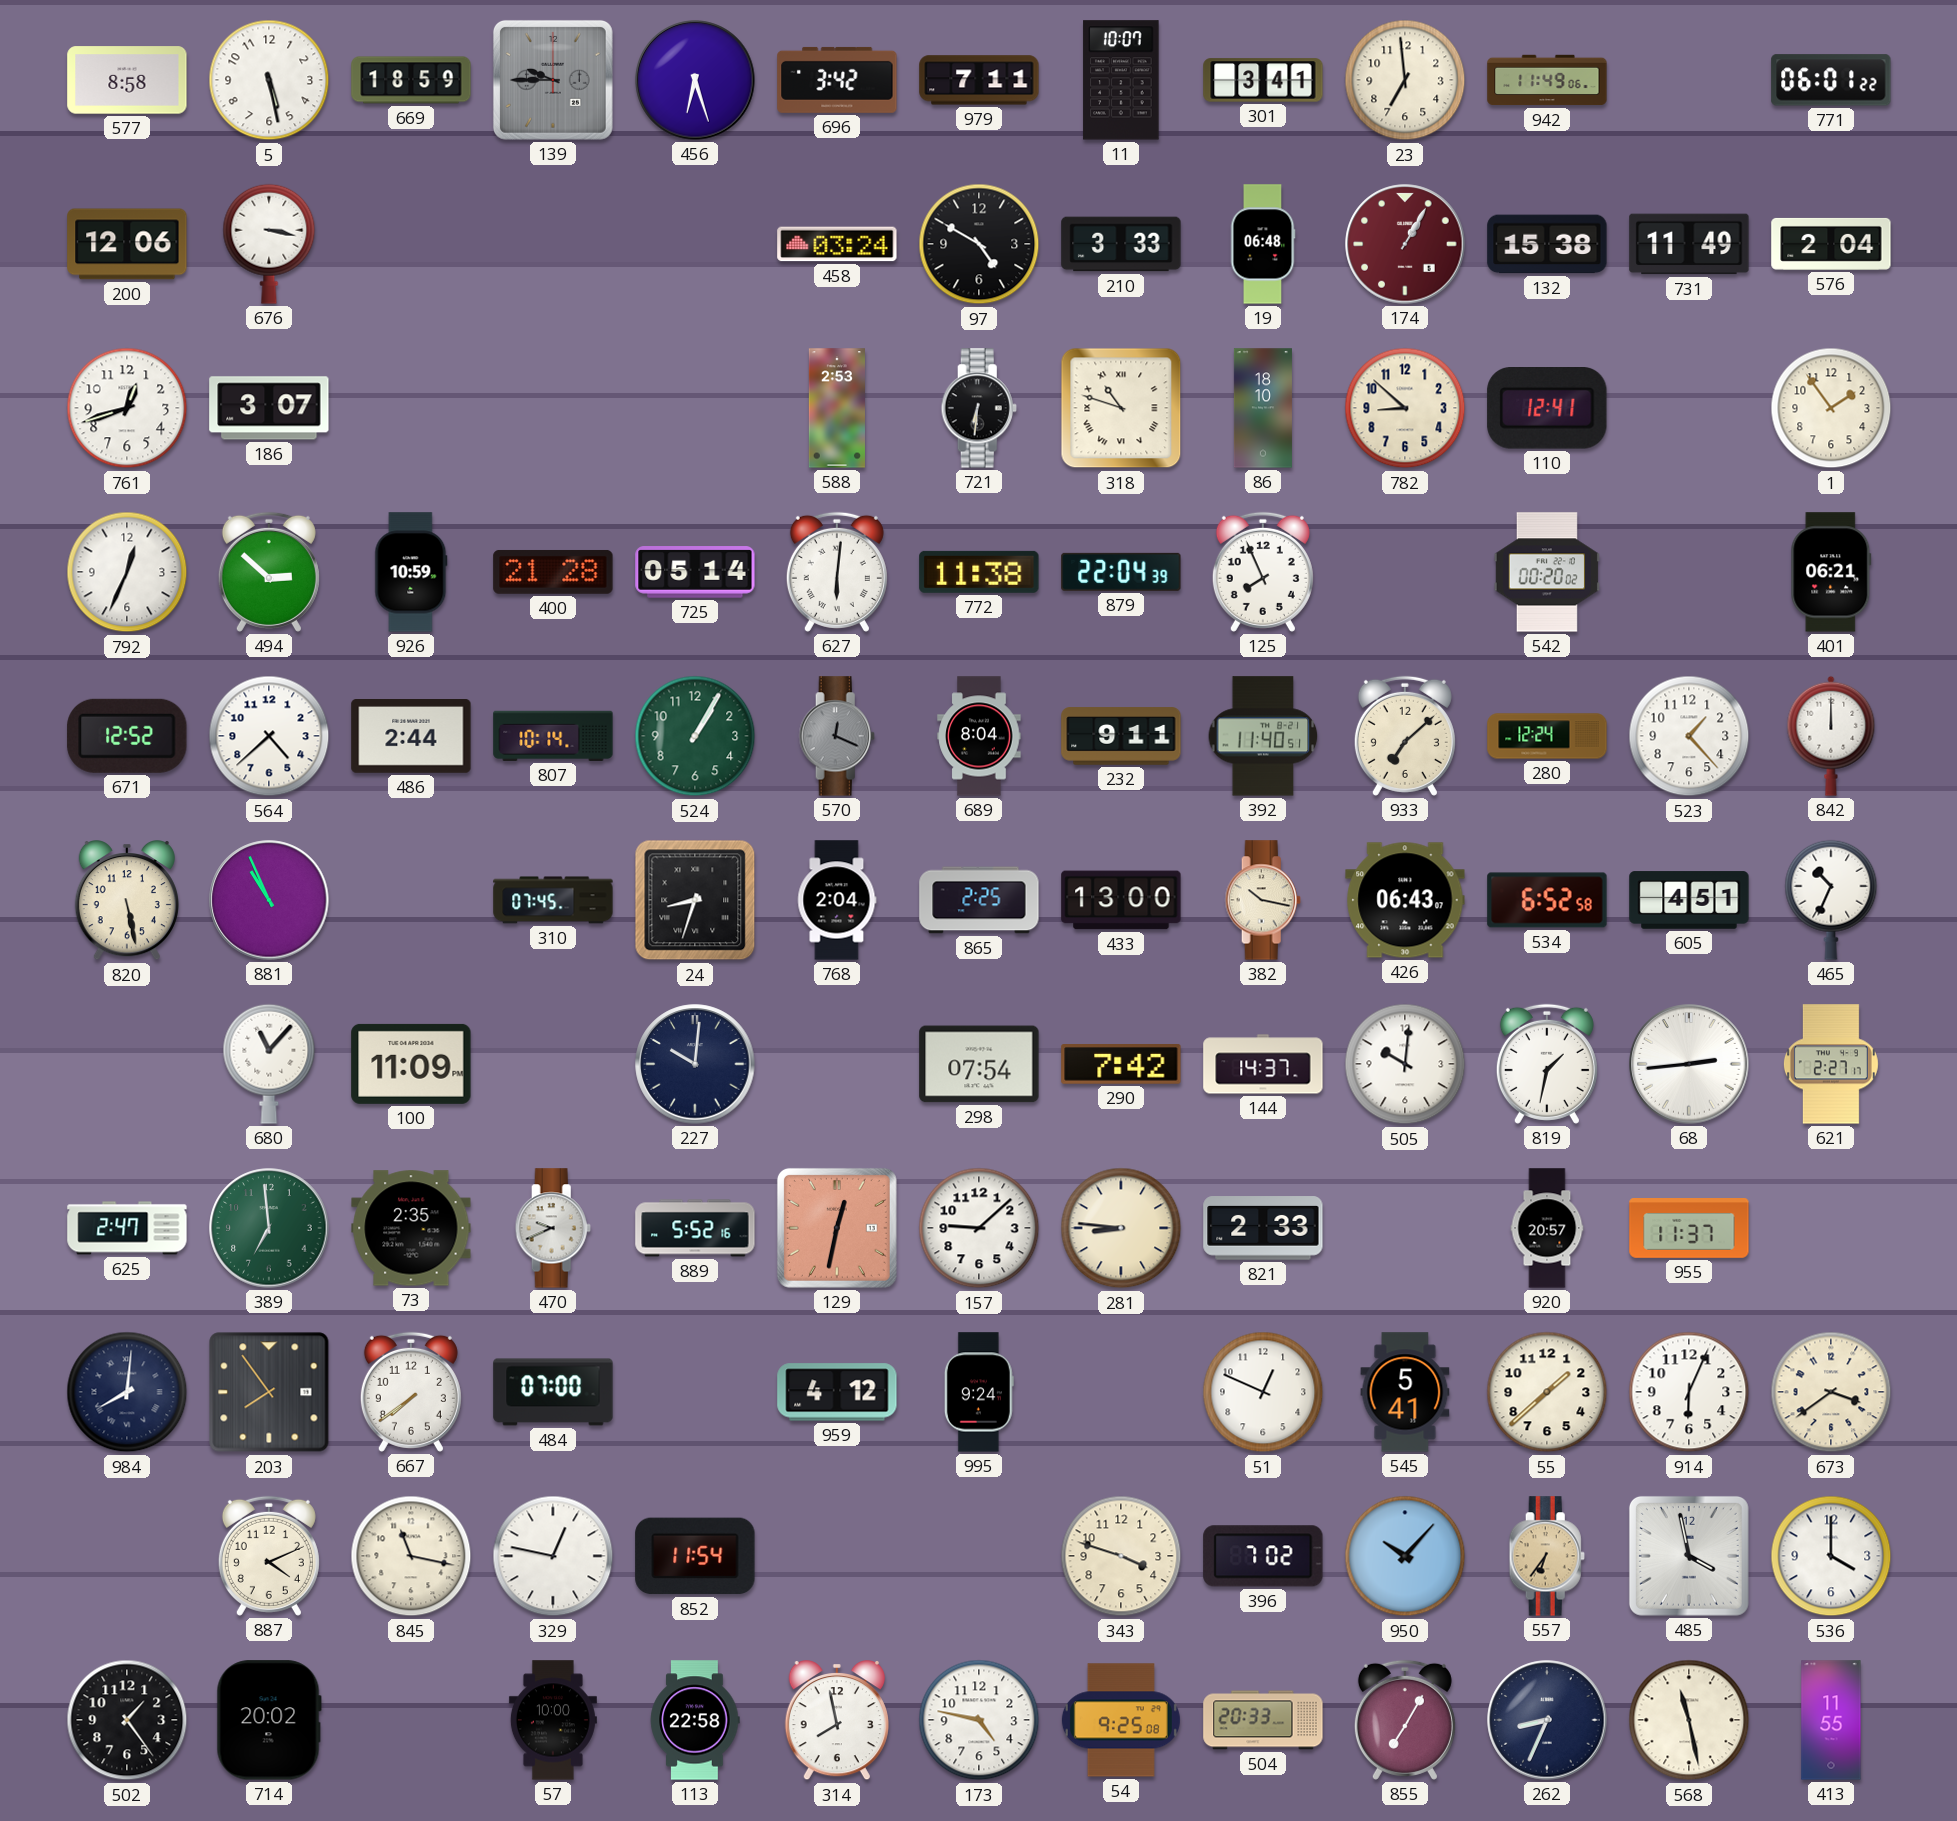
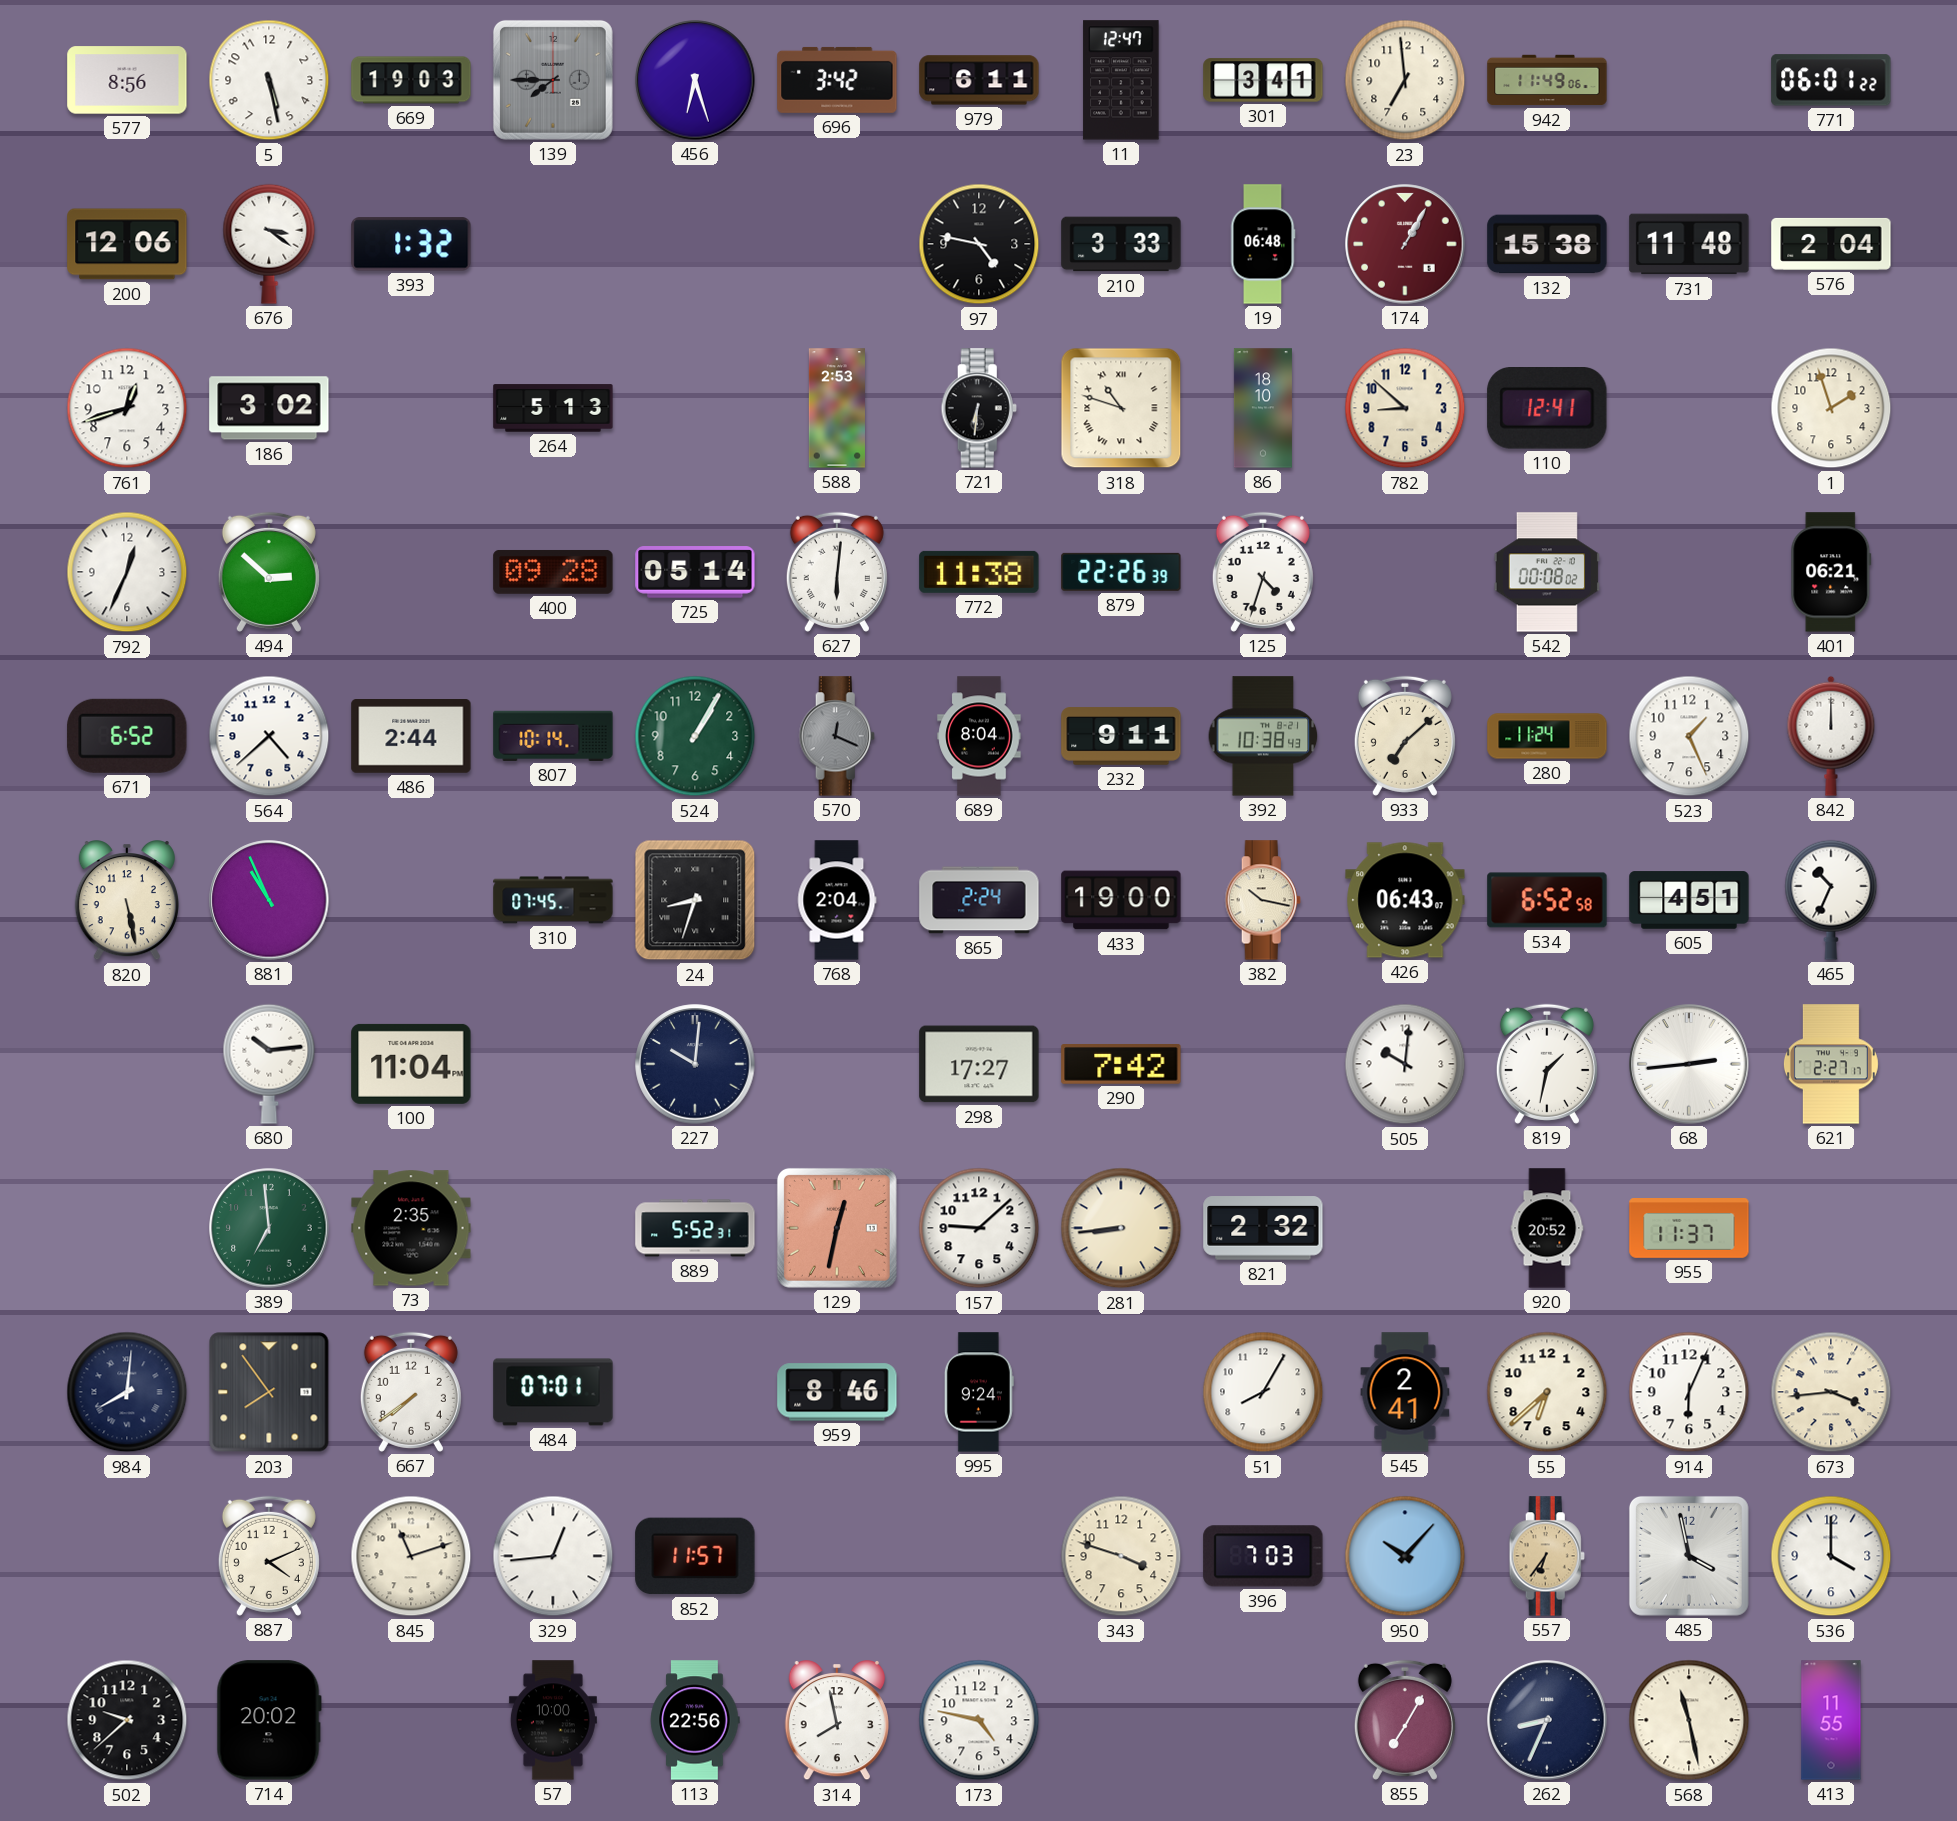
577: 8:58 -> 8:56 (127, 80)
669: 18:59 -> 19:03 (411, 80)
139: 9:45 -> 7:45 (553, 80)
979: 7:11 -> 6:11 (979, 80)
11: 10:07 -> 12:47 (1121, 80)
676: 3:17 -> 3:21 (269, 244)
393: none -> 1:32 (411, 244)
458: 03:24 -> none (837, 244)
97: 4:50 -> 4:47 (979, 244)
731: 11:49 -> 11:48 (1689, 244)
186: 3:07 -> 3:02 (269, 408)
264: none -> 5:13 (553, 408)
1: 1:54 -> 1:57 (1831, 408)
926: 10:59 -> none (411, 572)
400: 21:28 -> 09:28 (553, 572)
879: 22:04 -> 22:26 (1121, 572)
125: 7:56 -> 4:33 (1263, 572)
542: 00:20 -> 00:08 (1547, 572)
671: 12:52 -> 6:52 (127, 736)
392: 11:40 -> 10:38 (1263, 736)
280: 12:24 -> 11:24 (1547, 736)
523: 1:23 -> 1:26 (1689, 736)
865: 2:25 -> 2:24 (979, 900)
433: 13:00 -> 19:00 (1121, 900)
680: 11:07 -> 10:14 (269, 1064)
100: 11:09 -> 11:04 (411, 1064)
298: 07:54 -> 17:27 (979, 1064)
144: 14:37 -> none (1263, 1064)
625: 2:47 -> none (127, 1228)
470: 9:41 -> none (553, 1228)
889: 5:52:16 -> 5:52:31 (695, 1228)
281: 8:46 -> 8:44 (1121, 1228)
821: 2:33 -> 2:32 (1263, 1228)
920: 20:57 -> 20:52 (1547, 1228)
484: 07:00 -> 07:01 (553, 1392)
959: 4:12 -> 8:46 (837, 1392)
51: 12:49 -> 8:05 (1263, 1392)
545: 5:41 -> 2:41 (1405, 1392)
55: 1:38 -> 6:38 (1547, 1392)
673: 3:39 -> 3:44 (1831, 1392)
845: 11:17 -> 11:12 (411, 1556)
329: 12:47 -> 12:44 (553, 1556)
852: 11:54 -> 11:57 (695, 1556)
396: 7:02 -> 7:03 (1263, 1556)
502: 1:24 -> 9:38 (127, 1720)
113: 22:58 -> 22:56 (695, 1720)
54: 9:25 -> none (1121, 1720)
504: 20:33 -> none (1263, 1720)
